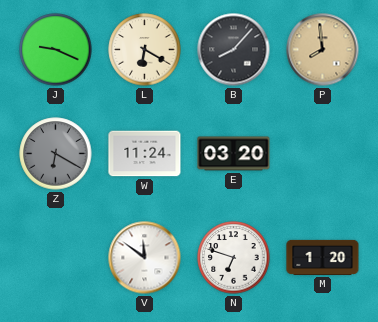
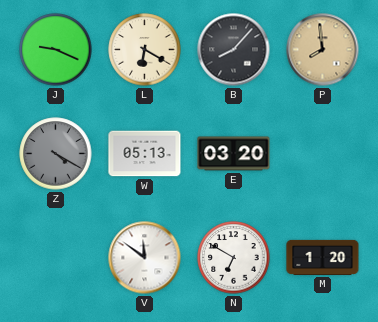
Z: 6:20 -> 4:20 (56, 154)
W: 11:24 -> 05:13 (145, 154)
N: 6:48 -> 6:50 (234, 258)
